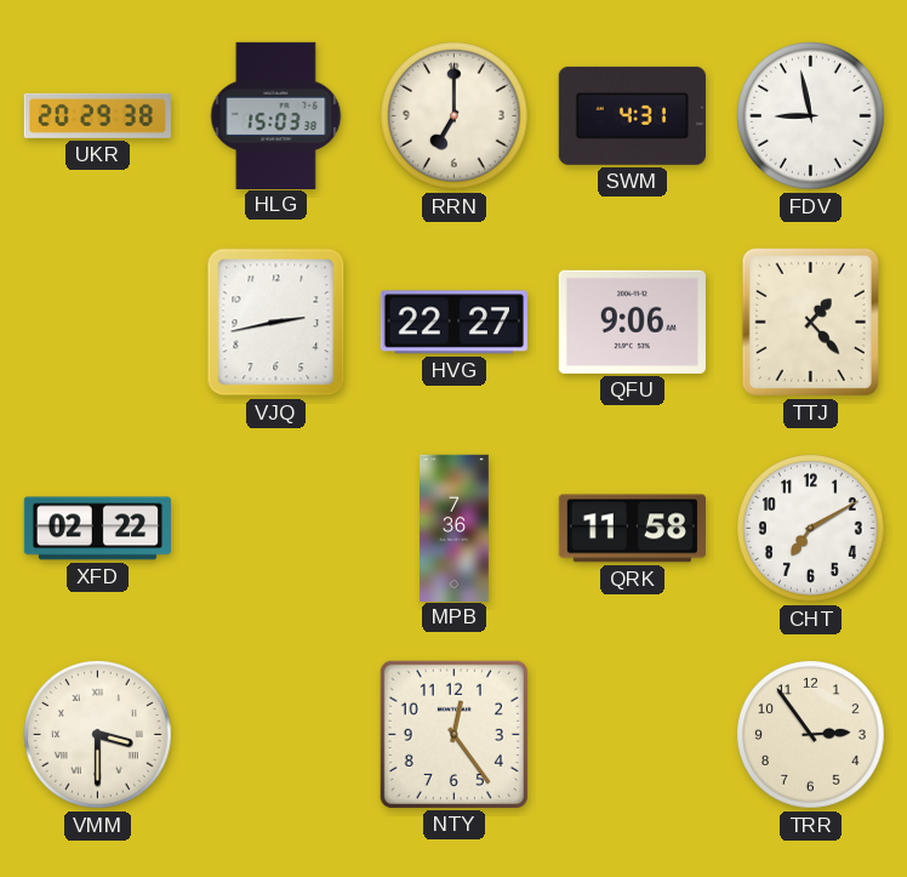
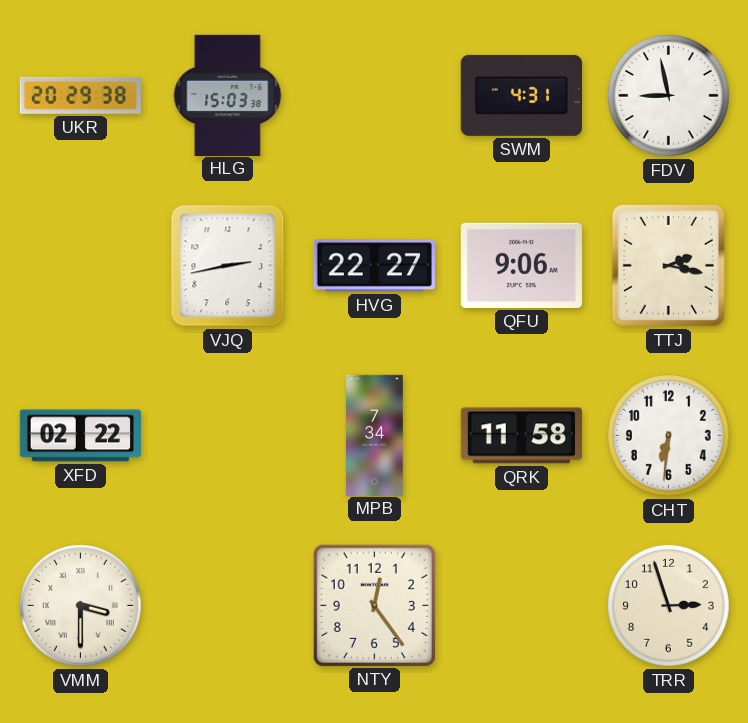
RRN: 7:00 -> none (455, 116)
TTJ: 1:23 -> 2:17 (668, 265)
MPB: 7:36 -> 7:34 (375, 435)
CHT: 7:10 -> 6:31 (669, 436)
TRR: 2:54 -> 2:57 (669, 606)
